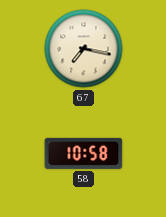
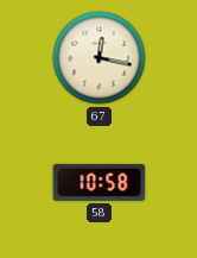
67: 7:17 -> 12:17 (100, 58)
